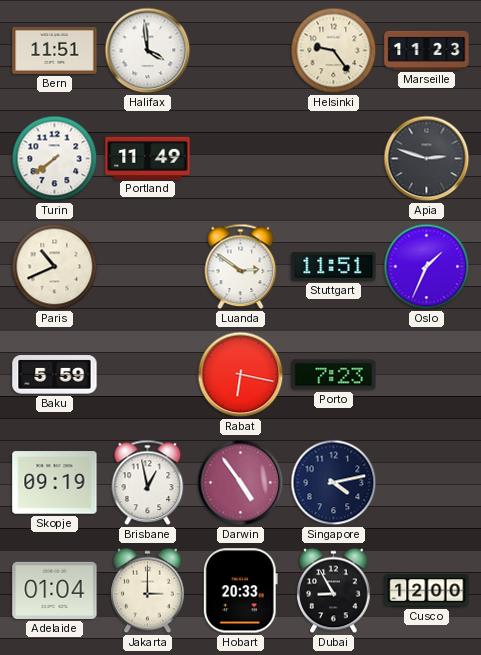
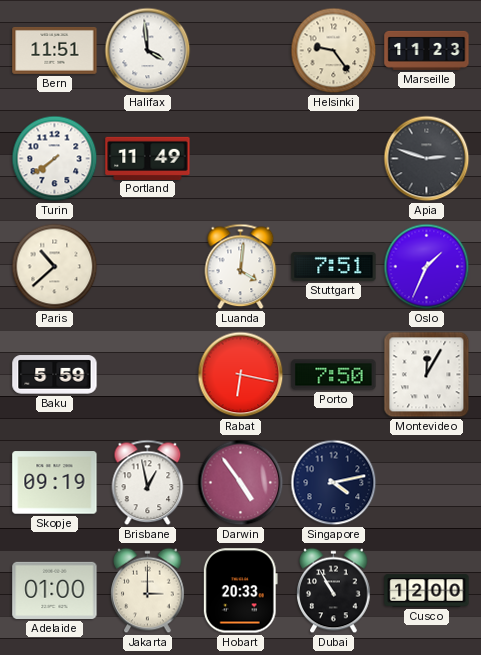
Paris: 10:41 -> 10:38 (55, 267)
Luanda: 2:51 -> 4:01 (241, 267)
Stuttgart: 11:51 -> 7:51 (334, 266)
Porto: 7:23 -> 7:50 (334, 375)
Montevideo: none -> 12:05 (427, 375)
Adelaide: 01:04 -> 01:00 (55, 590)
Dubai: 8:55 -> 10:55 (334, 591)
